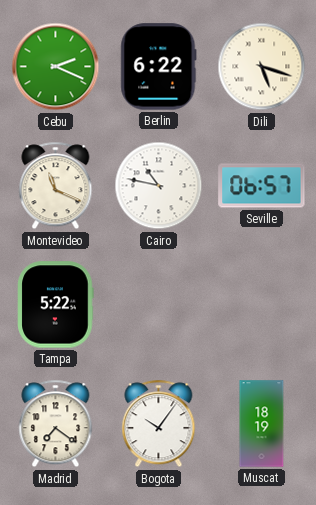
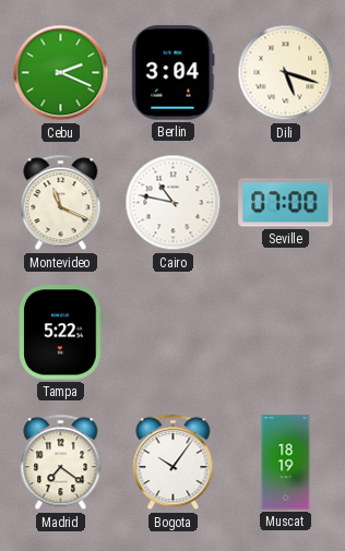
Berlin: 6:22 -> 3:04 (174, 73)
Seville: 06:57 -> 07:00 (286, 203)
